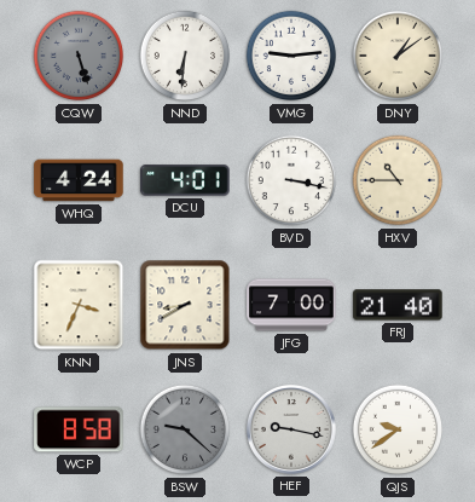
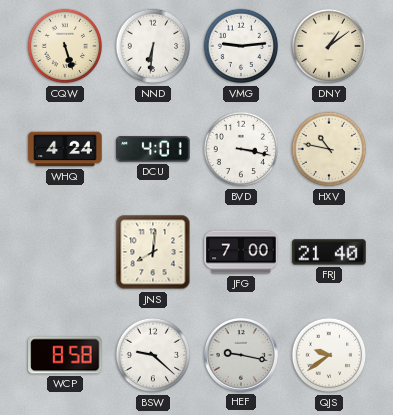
CQW dial: grey -> cream (65, 46)
HXV: 10:45 -> 10:47 (329, 149)
KNN: 3:34 -> none (79, 305)
JNS: 8:40 -> 8:01 (153, 252)
BSW dial: grey -> white (153, 355)
